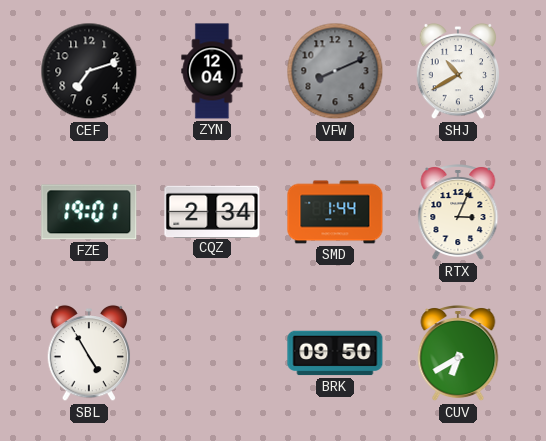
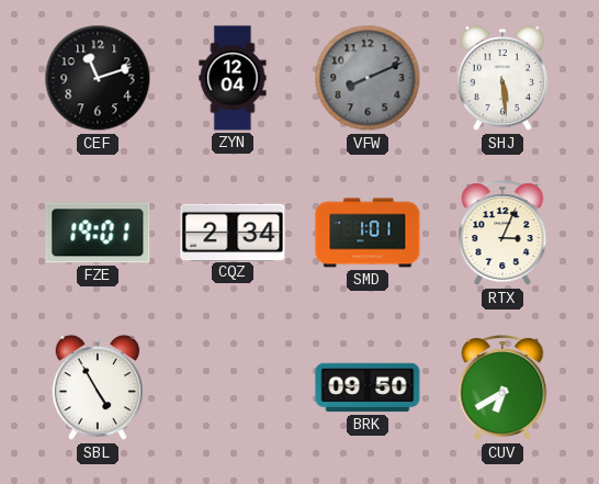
CEF: 7:12 -> 11:12 (98, 78)
SHJ: 10:40 -> 5:29 (502, 78)
SMD: 1:44 -> 1:01 (368, 233)
